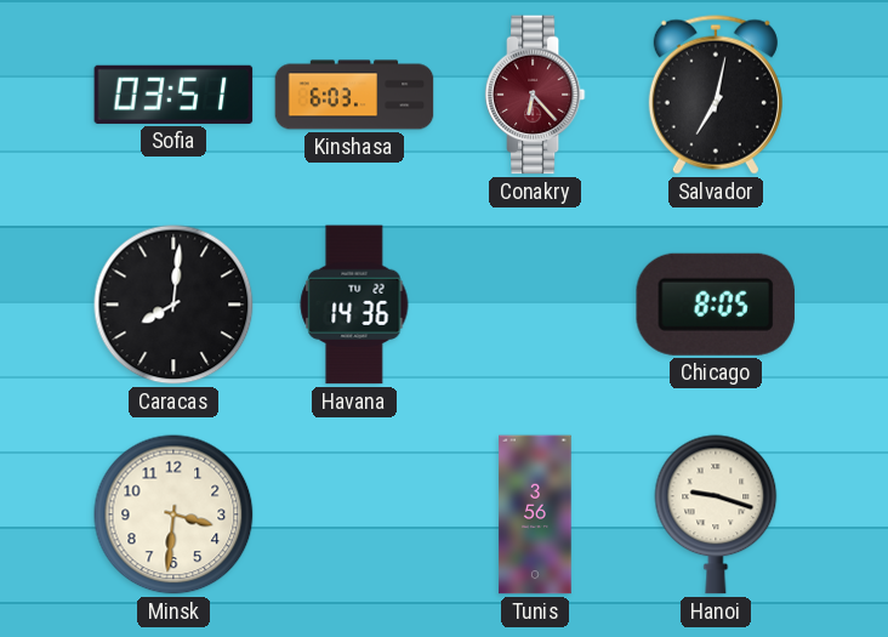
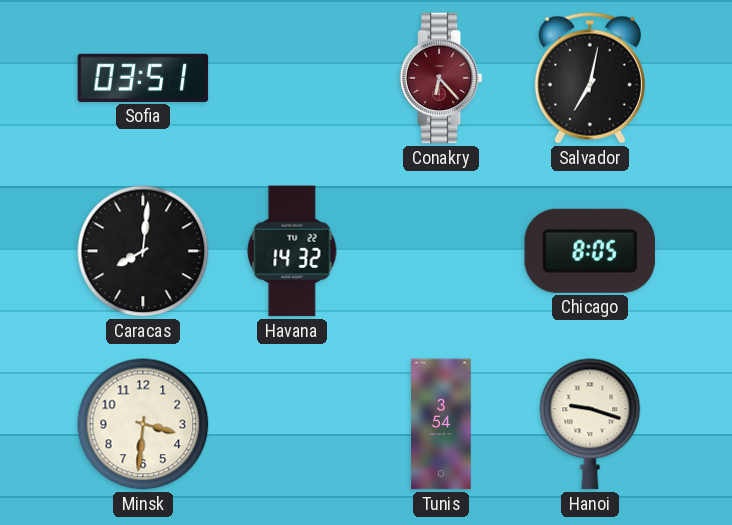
Kinshasa: 6:03 -> none (354, 95)
Havana: 14:36 -> 14:32 (292, 251)
Tunis: 3:56 -> 3:54 (441, 424)
